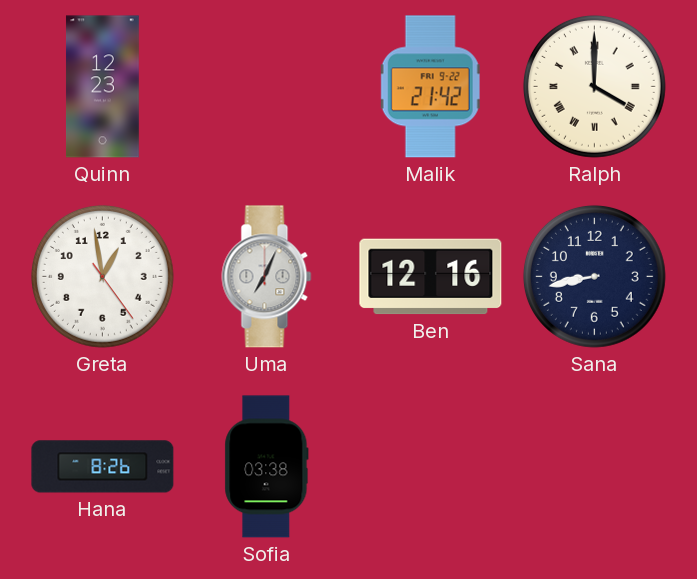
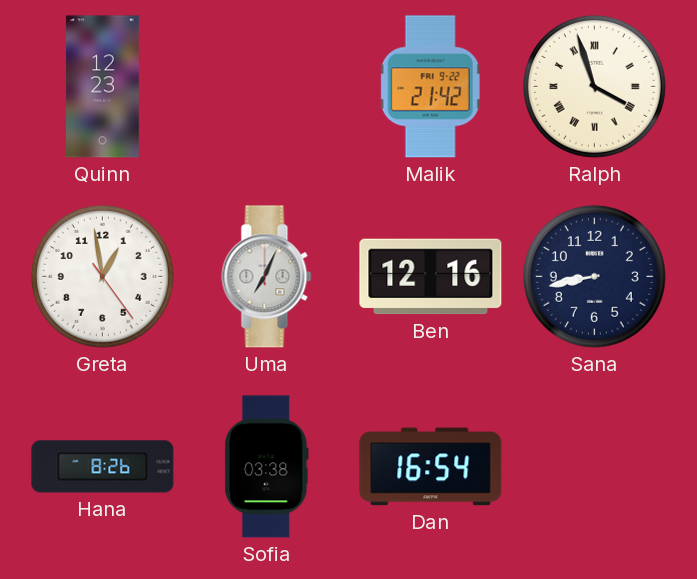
Ralph: 4:00 -> 3:57 (594, 86)
Dan: none -> 16:54 (431, 467)
